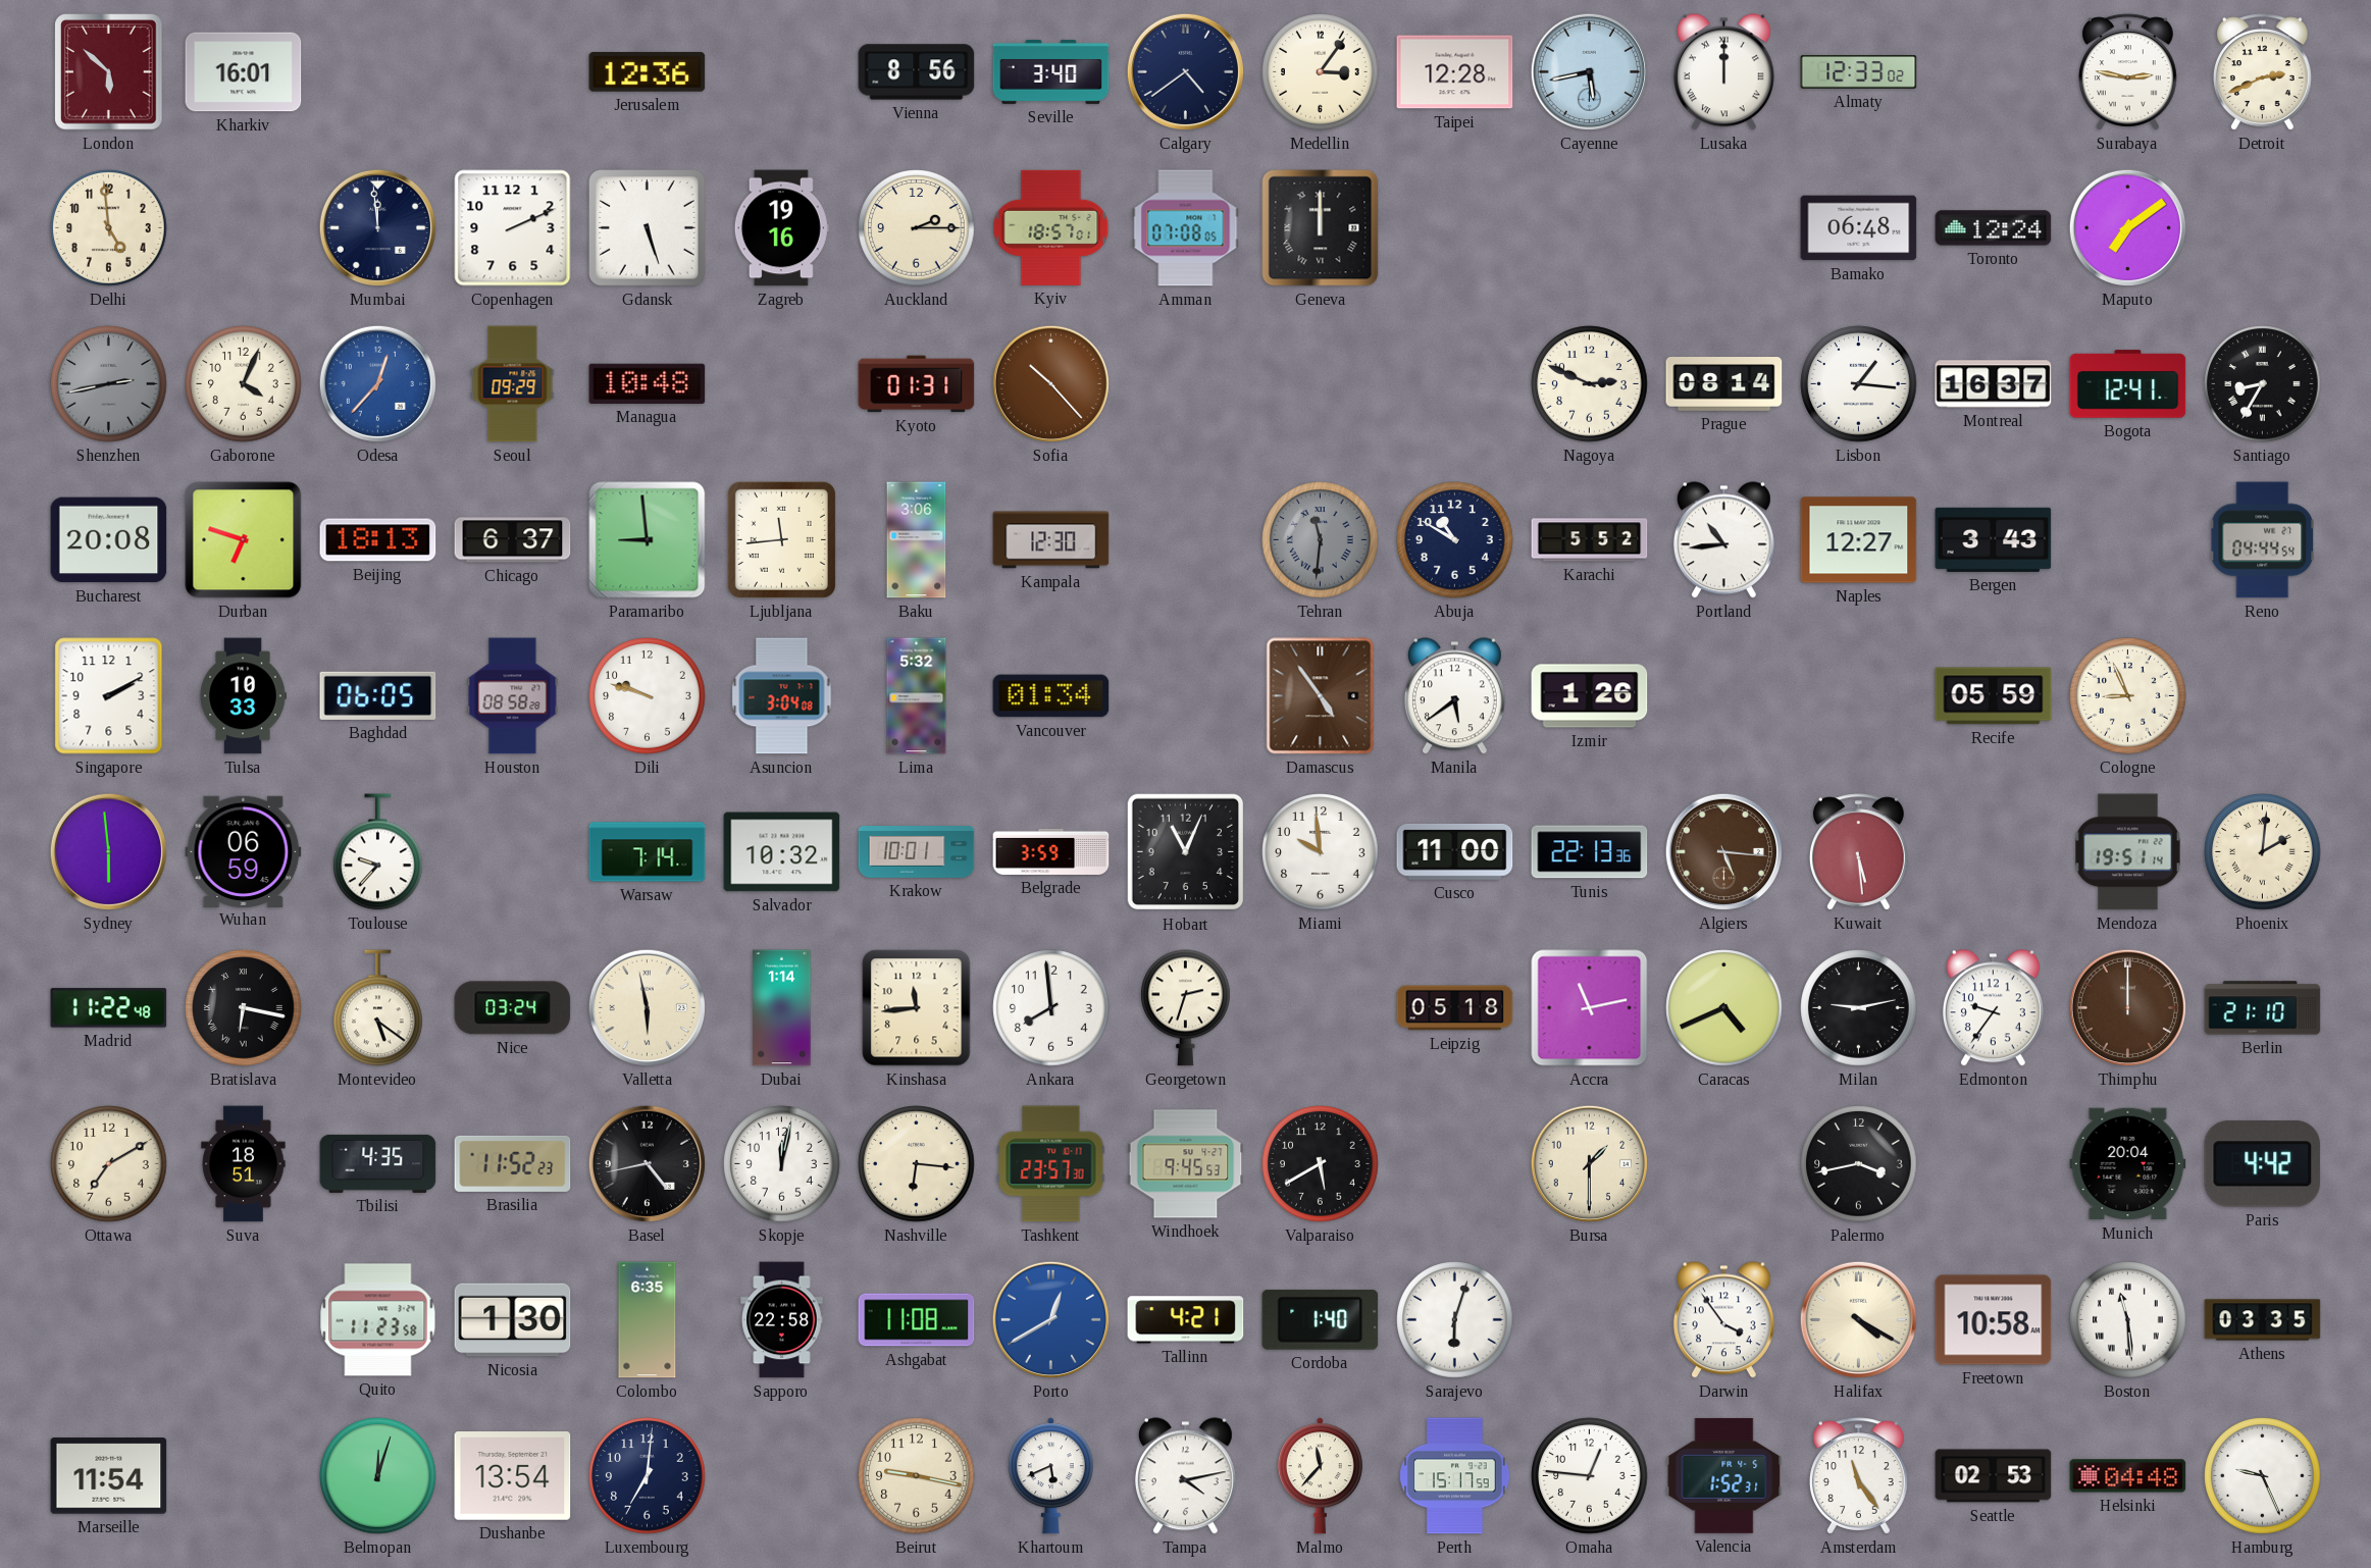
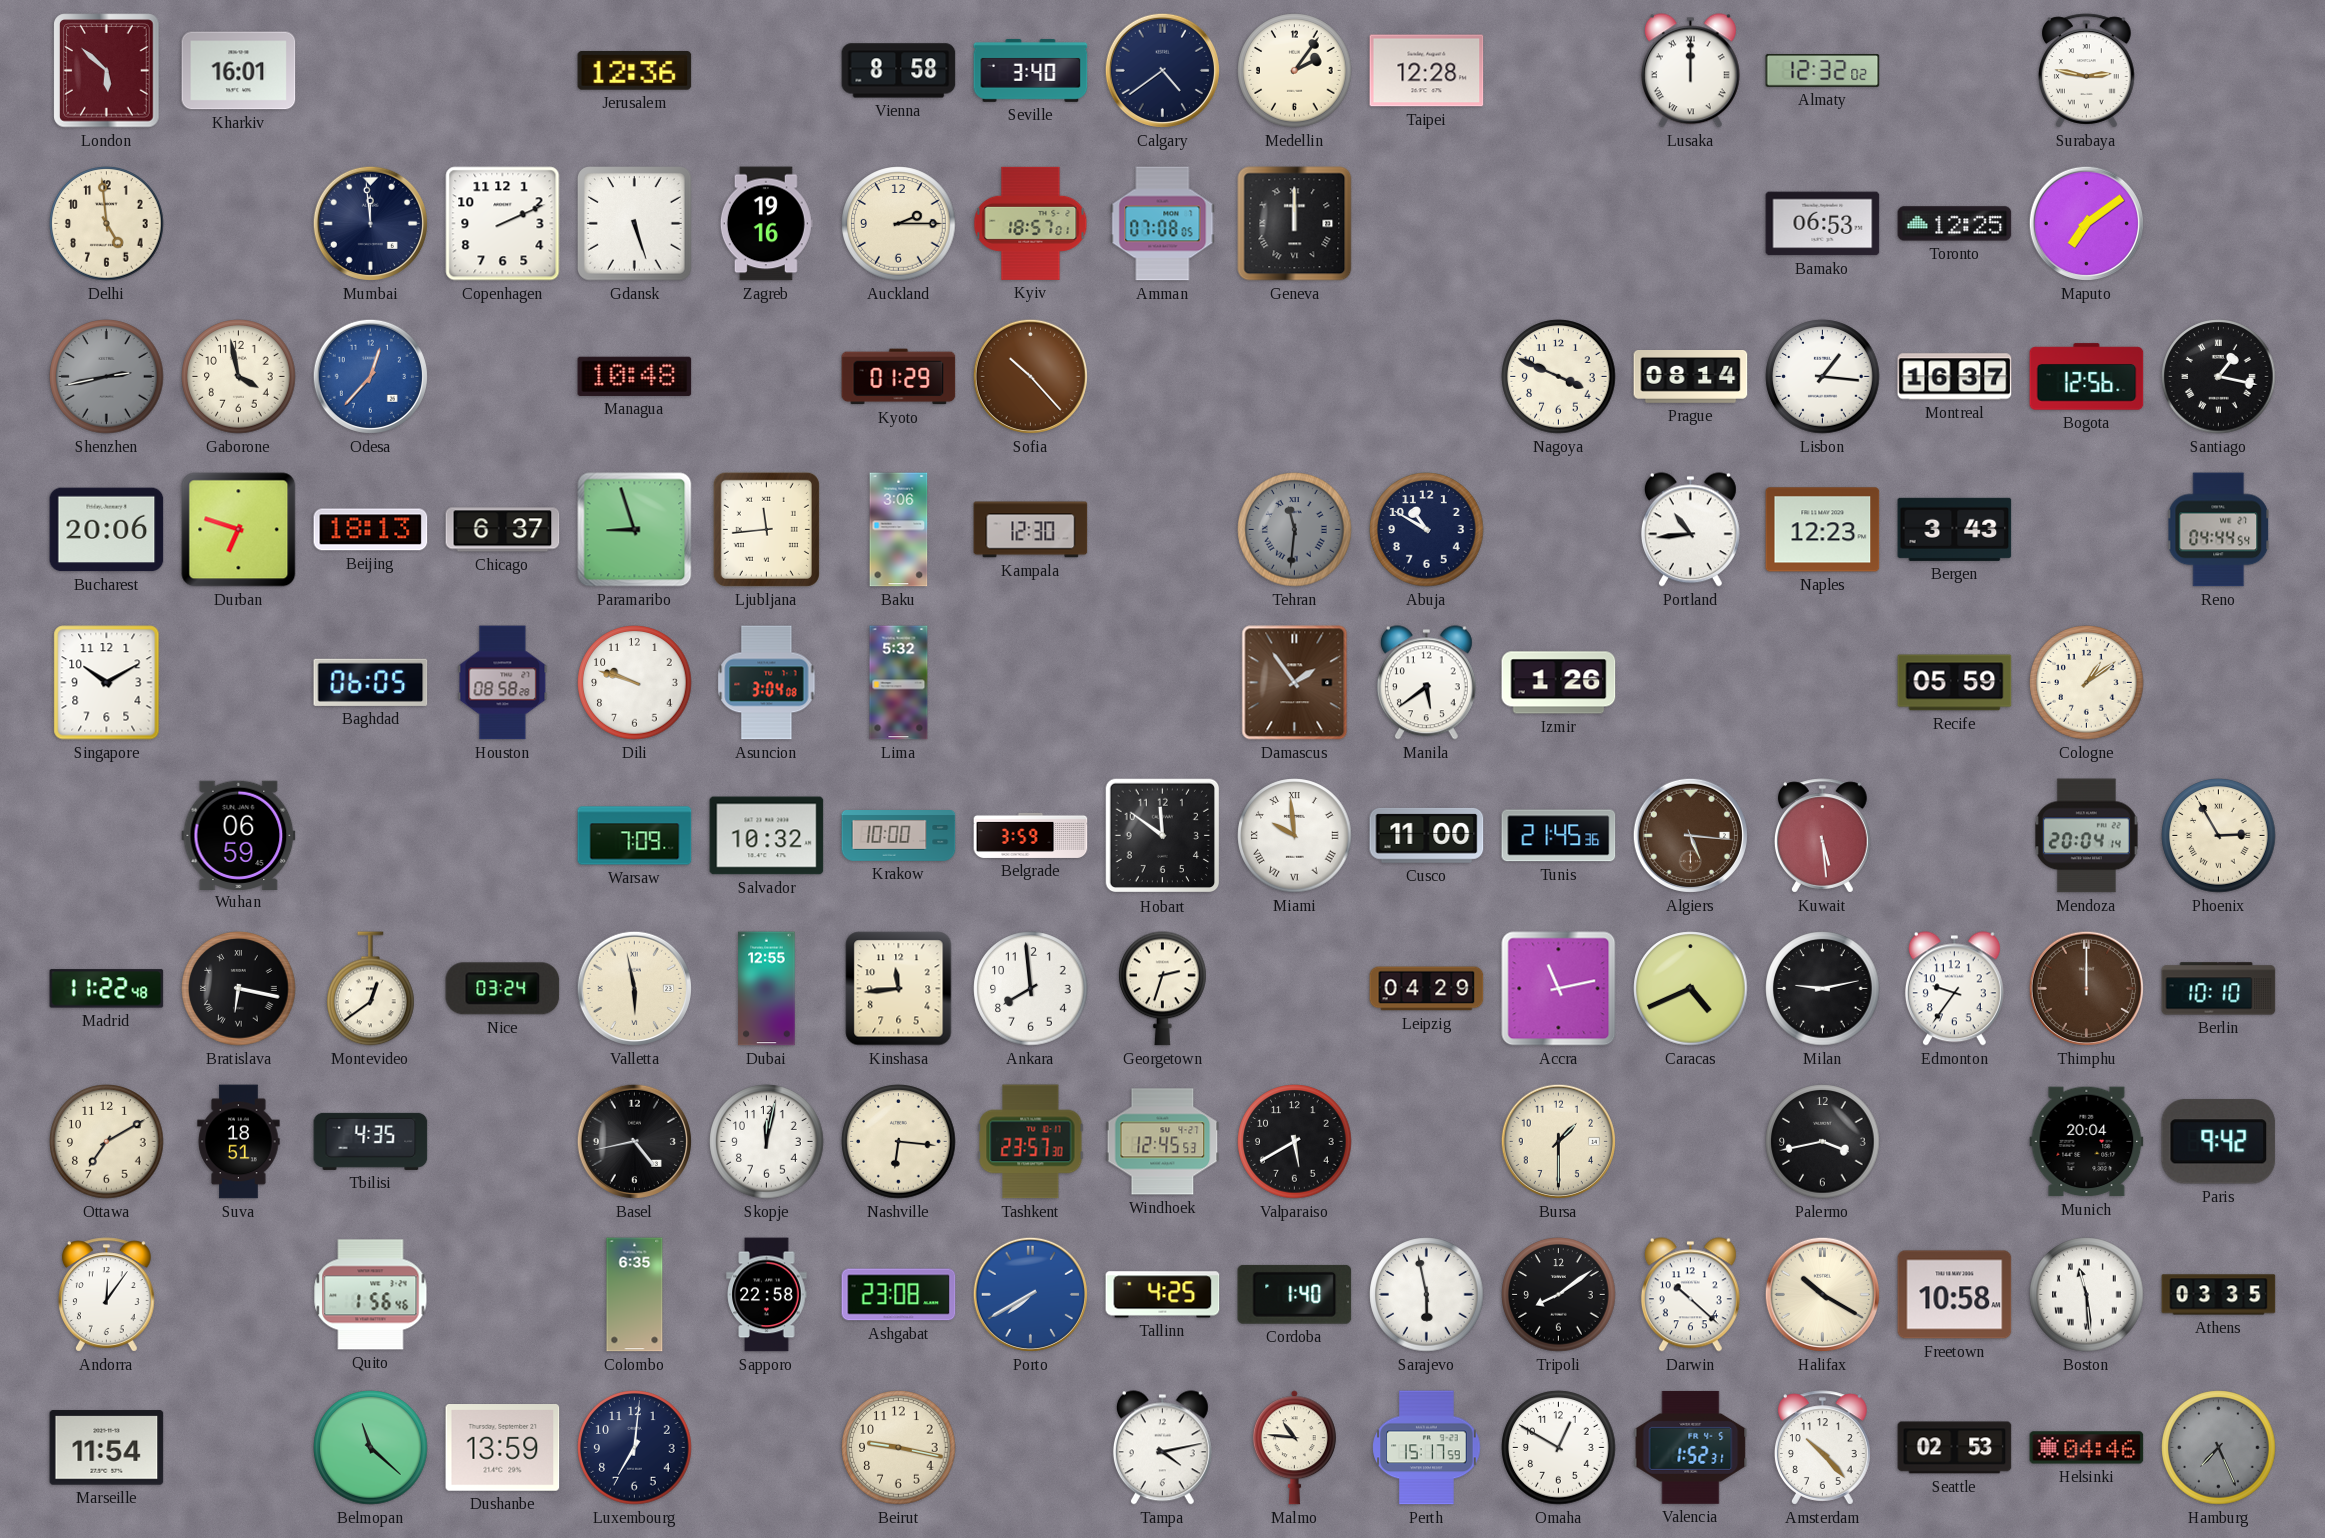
Vienna: 8:56 -> 8:58 (899, 71)
Medellin: 3:06 -> 2:06 (1295, 71)
Cayenne: 5:43 -> none (1589, 71)
Almaty: 12:33 -> 12:32 (1823, 71)
Detroit: 2:41 -> none (2262, 72)
Bamako: 06:48 -> 06:53 (1823, 224)
Toronto: 12:24 -> 12:25 (1955, 224)
Gaborone: 4:04 -> 3:58 (239, 377)
Seoul: 09:29 -> none (513, 384)
Kyoto: 01:31 -> 01:29 (899, 377)
Nagoya: 2:49 -> 3:49 (1559, 377)
Bogota: 12:41 -> 12:56 (2087, 377)
Santiago: 8:35 -> 1:17 (2219, 377)
Bucharest: 20:08 -> 20:06 (107, 530)
Paramaribo: 8:59 -> 8:57 (635, 530)
Karachi: 5:52 -> none (1590, 540)
Naples: 12:27 -> 12:23 (1823, 530)
Singapore: 2:10 -> 10:10 (107, 683)
Tulsa: 10:33 -> none (243, 696)
Vancouver: 01:34 -> none (1051, 696)
Damascus: 4:54 -> 1:54 (1295, 683)
Cologne: 8:56 -> 1:09 (2087, 683)
Sydney: 5:59 -> none (108, 851)
Toulouse: 9:37 -> none (378, 852)
Warsaw: 7:14 -> 7:09 (635, 836)
Krakow: 10:01 -> 10:00 (899, 836)
Hobart: 11:04 -> 11:51 (1163, 836)
Miami numerals: Arabic -> Roman (1295, 836)
Tunis: 22:13 -> 21:45 (1559, 836)
Mendoza: 19:51 -> 20:04 (2086, 836)
Phoenix: 2:01 -> 2:55 (2219, 836)
Montevideo: 5:21 -> 12:39 (371, 989)
Dubai: 1:14 -> 12:55 (767, 989)
Leipzig: 05:18 -> 04:29 (1427, 989)
Berlin: 21:10 -> 10:10 (2219, 989)
Brasilia: 11:52 -> none (513, 1163)
Windhoek: 9:45 -> 12:45 (1163, 1142)
Paris: 4:42 -> 9:42 (2219, 1142)
Andorra: none -> 12:06 (106, 1295)
Quito: 11:23 -> 1:56 (371, 1295)
Nicosia: 1:30 -> none (513, 1320)
Ashgabat: 11:08 -> 23:08 (899, 1295)
Porto: 12:40 -> 7:40 (1030, 1294)
Tallinn: 4:21 -> 4:25 (1163, 1295)
Sarajevo: 6:03 -> 5:58 (1427, 1295)
Tripoli: none -> 8:09 (1559, 1295)
Darwin: 3:54 -> 10:22 (1690, 1295)
Halifax: 4:20 -> 10:20 (1822, 1294)
Belmopan: 12:03 -> 11:22 (371, 1448)
Dushanbe: 13:54 -> 13:59 (503, 1448)
Khartoum: 5:41 -> none (1050, 1476)
Malmo: 11:37 -> 10:46 (1294, 1448)
Omaha: 12:46 -> 12:50 (1559, 1448)
Amsterdam: 11:24 -> 10:23 (1822, 1448)
Helsinki: 04:48 -> 04:46 (2087, 1448)
Hamburg: 9:26 -> 7:26 (2219, 1448)
Hamburg dial: white -> grey (2219, 1448)
